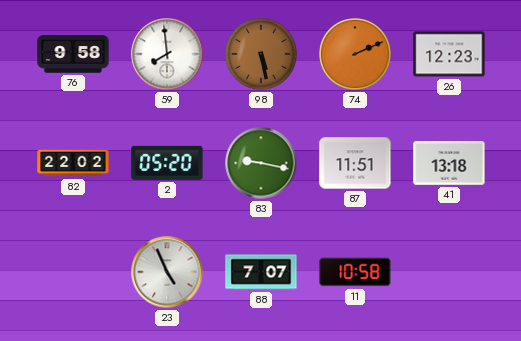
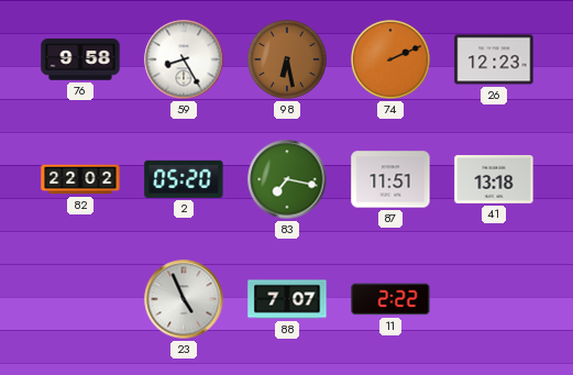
59: 7:59 -> 8:25 (184, 59)
98: 5:28 -> 6:28 (288, 60)
83: 9:17 -> 7:17 (287, 179)
11: 10:58 -> 2:22 (390, 299)
